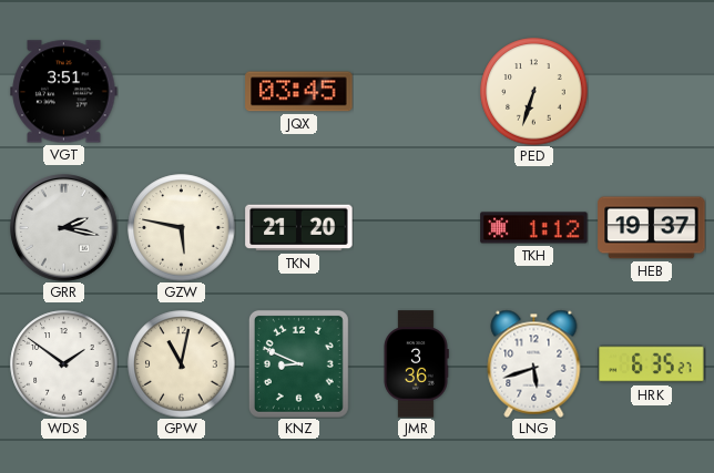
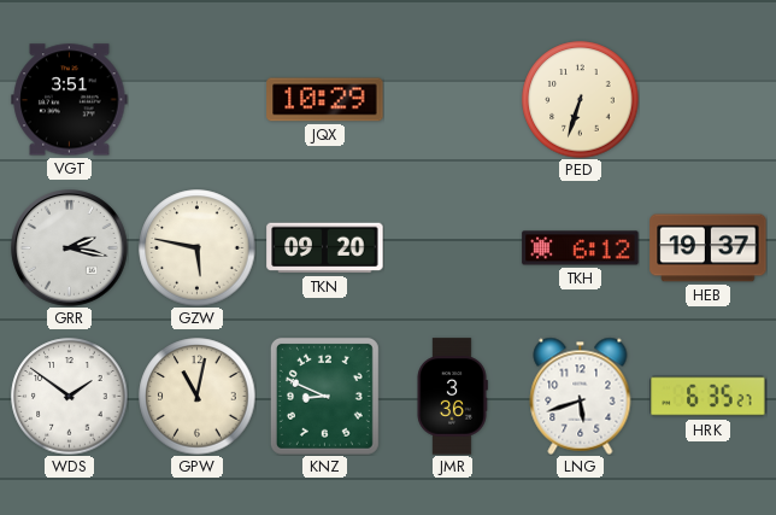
JQX: 03:45 -> 10:29 (325, 100)
TKN: 21:20 -> 09:20 (325, 248)
TKH: 1:12 -> 6:12 (581, 248)
